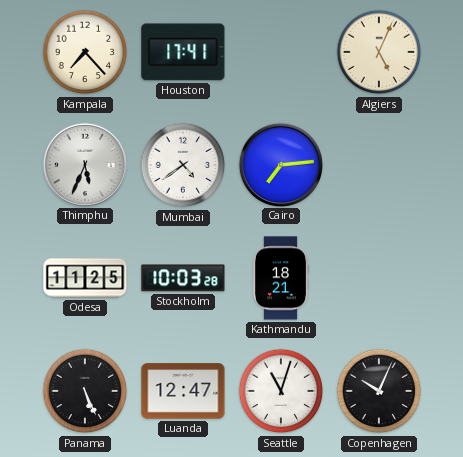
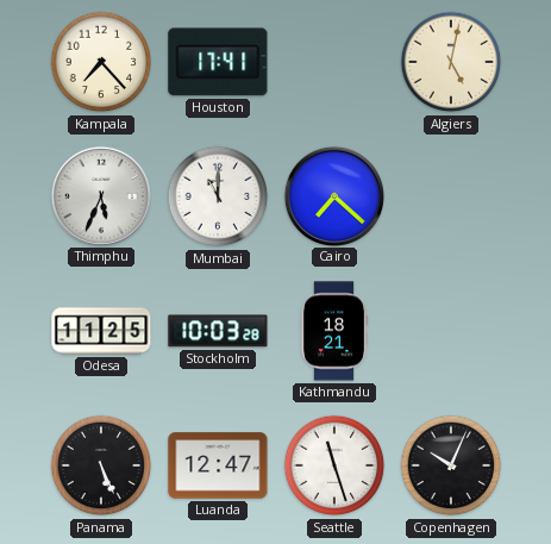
Algiers: 5:04 -> 5:02 (451, 62)
Mumbai: 4:39 -> 11:00 (218, 196)
Cairo: 7:14 -> 7:22 (333, 195)
Seattle: 11:03 -> 11:27 (334, 465)
